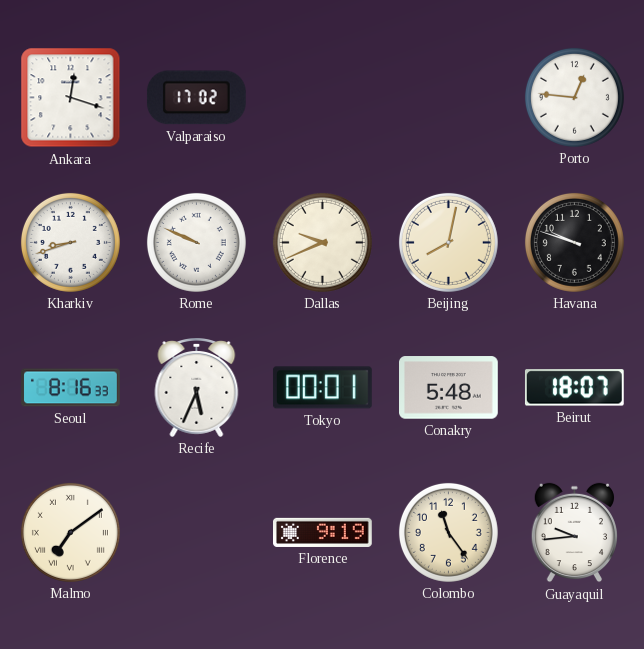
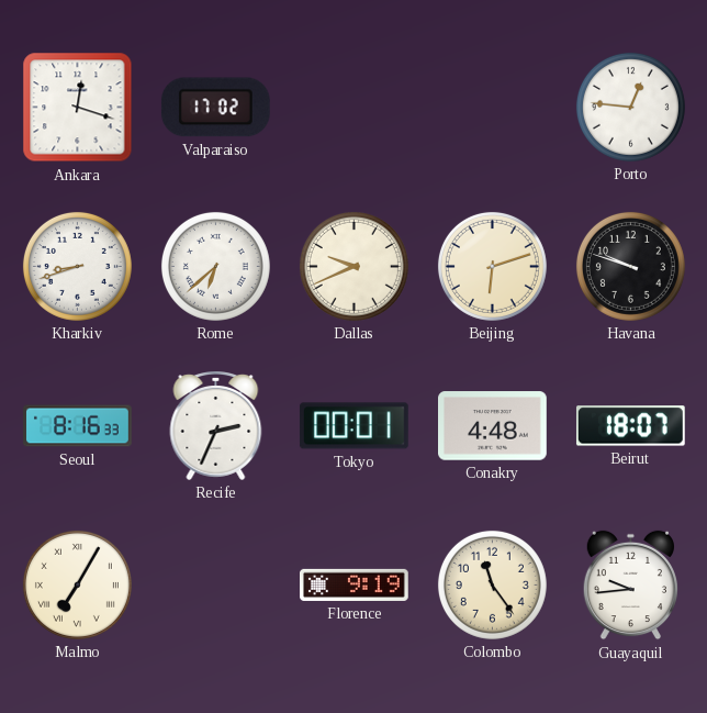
Rome: 9:49 -> 6:38 (215, 266)
Beijing: 8:02 -> 6:12 (492, 266)
Recife: 5:34 -> 2:34 (216, 426)
Conakry: 5:48 -> 4:48 (493, 426)
Malmo: 7:09 -> 7:05 (77, 584)
